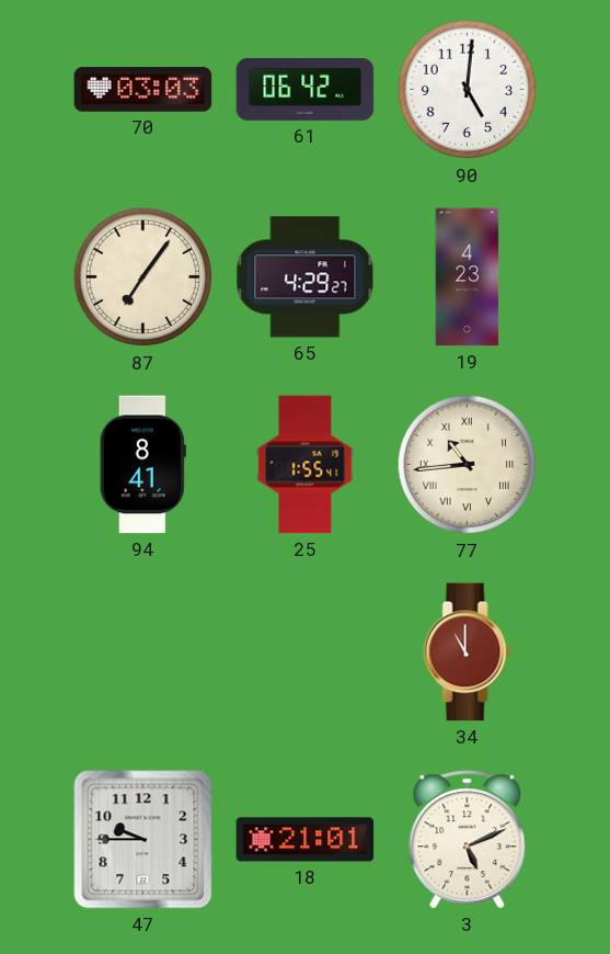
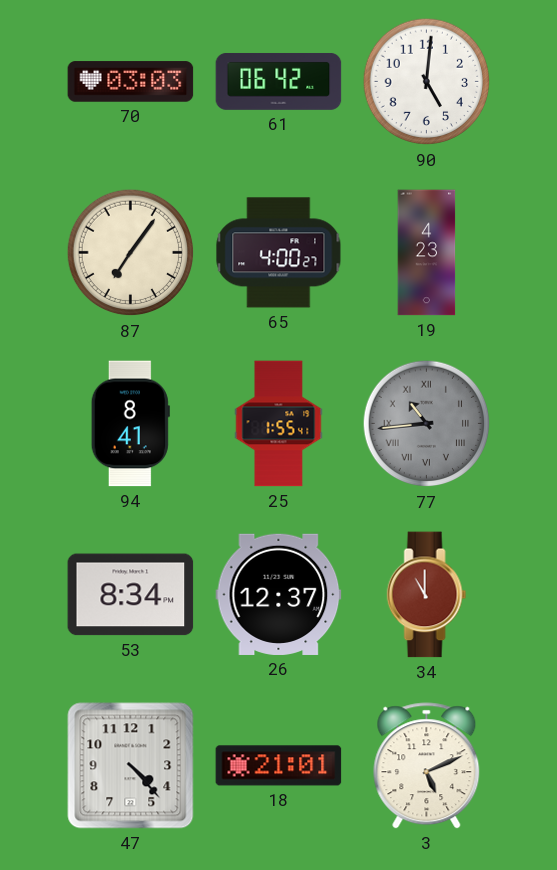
65: 4:29 -> 4:00 (279, 253)
77 dial: cream -> grey (427, 424)
53: none -> 8:34 (131, 595)
26: none -> 12:37 (279, 594)
47: 9:45 -> 4:23 (131, 766)
